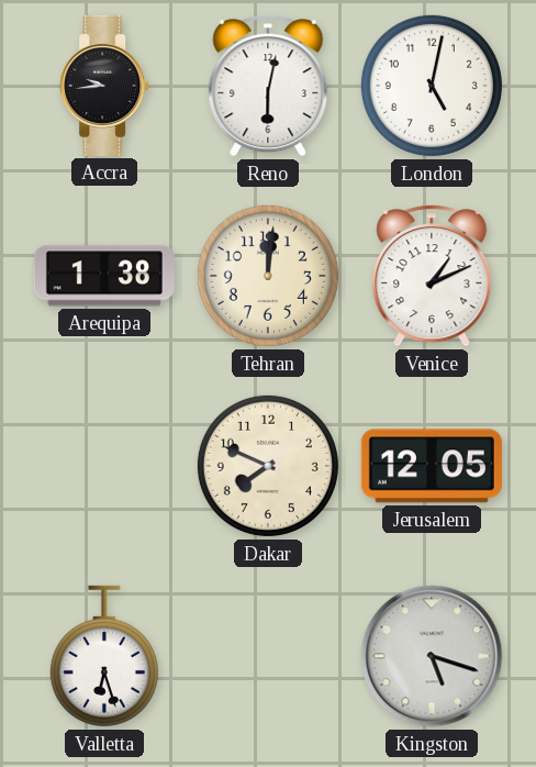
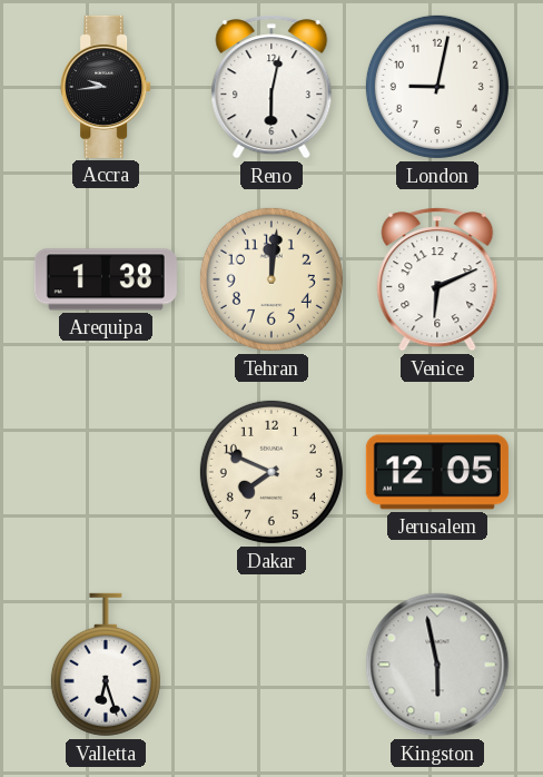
London: 5:02 -> 9:02 (437, 87)
Venice: 1:11 -> 6:11 (437, 279)
Kingston: 5:18 -> 5:58 (437, 665)
